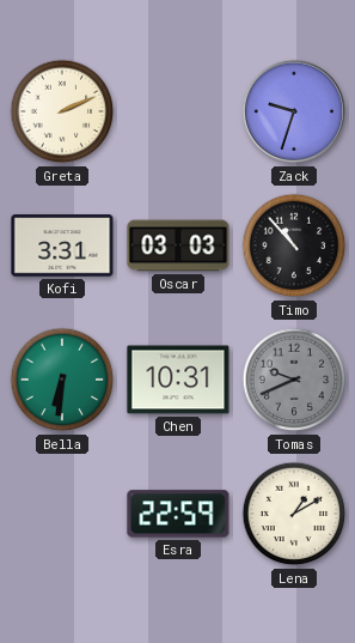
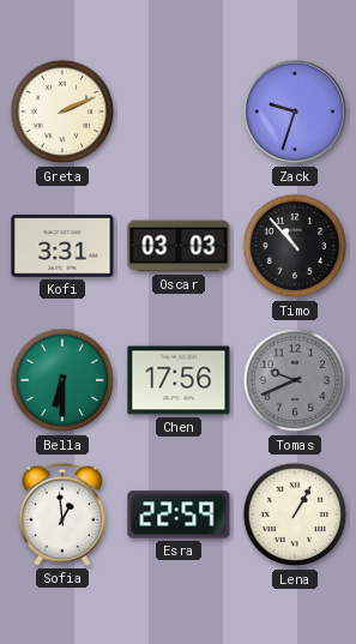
Bella: 6:31 -> 6:30 (62, 380)
Chen: 10:31 -> 17:56 (179, 380)
Sofia: none -> 12:59 (61, 514)
Lena: 1:10 -> 1:05 (295, 514)
